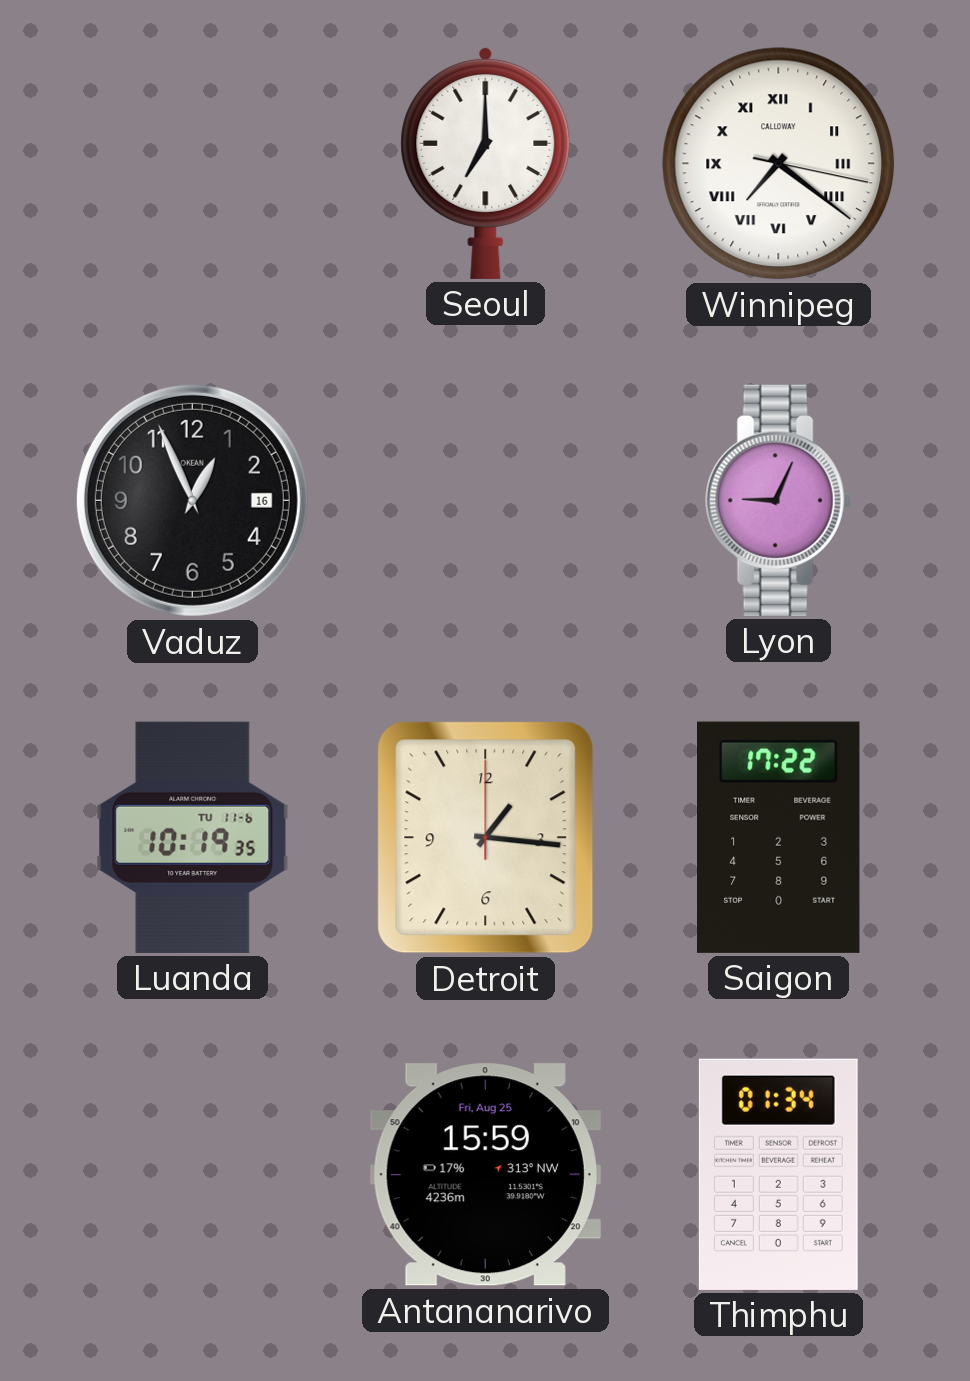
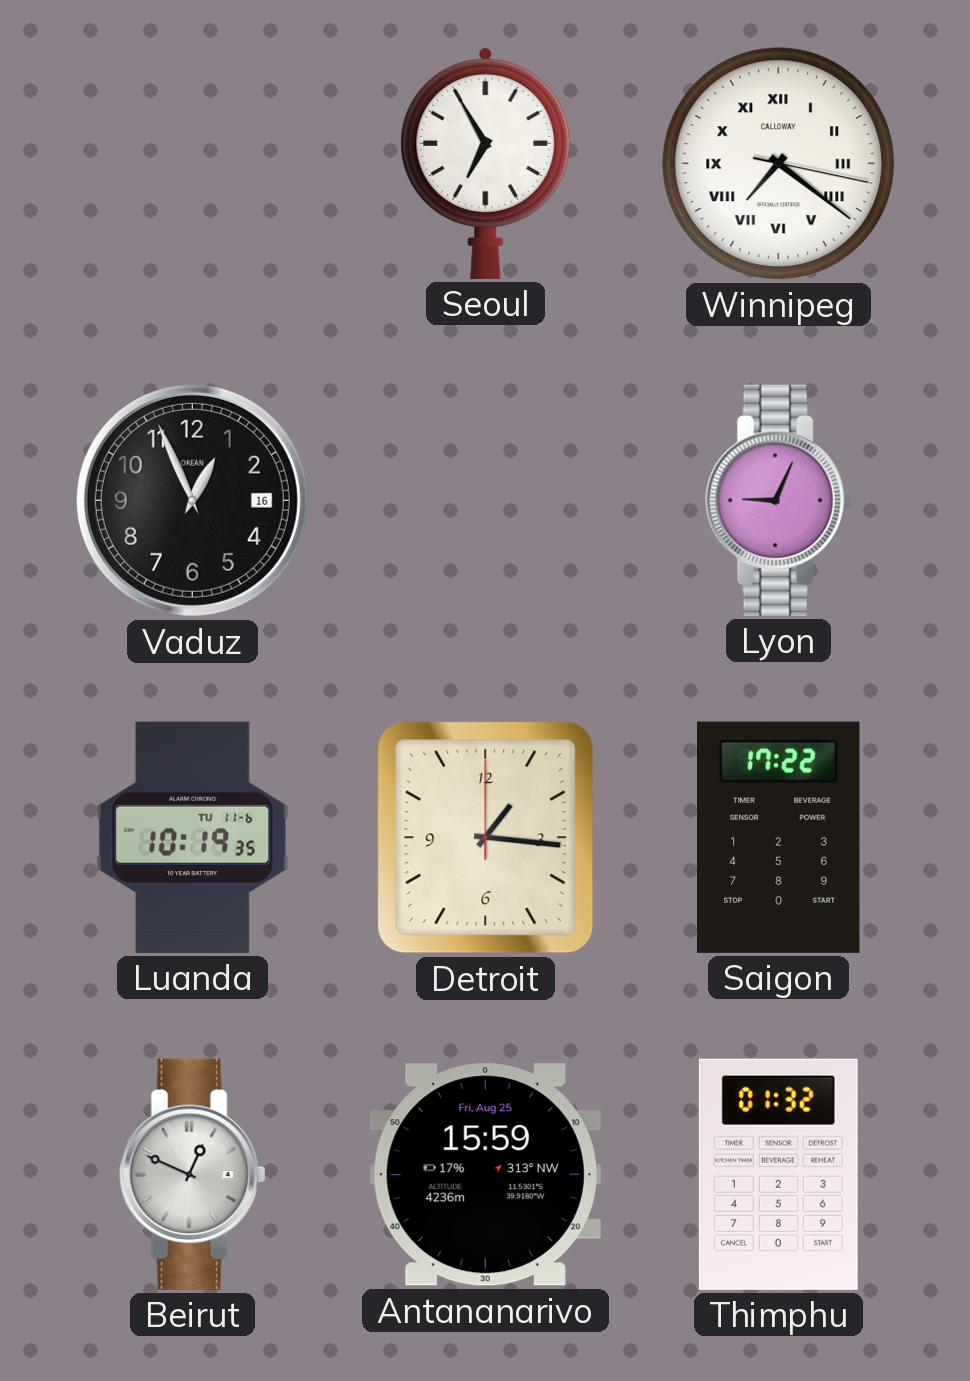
Seoul: 7:00 -> 6:55 (486, 163)
Beirut: none -> 12:49 (193, 1174)
Thimphu: 01:34 -> 01:32 (778, 1174)
